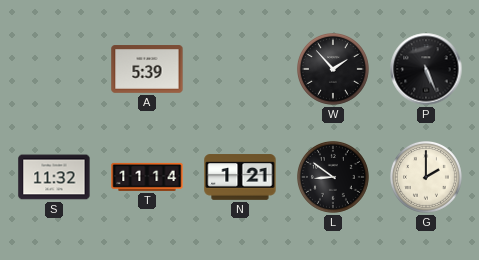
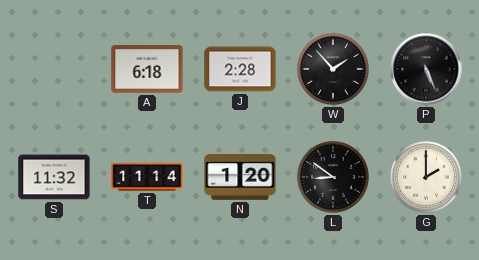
A: 5:39 -> 6:18 (147, 69)
J: none -> 2:28 (240, 69)
N: 1:21 -> 1:20 (240, 177)
